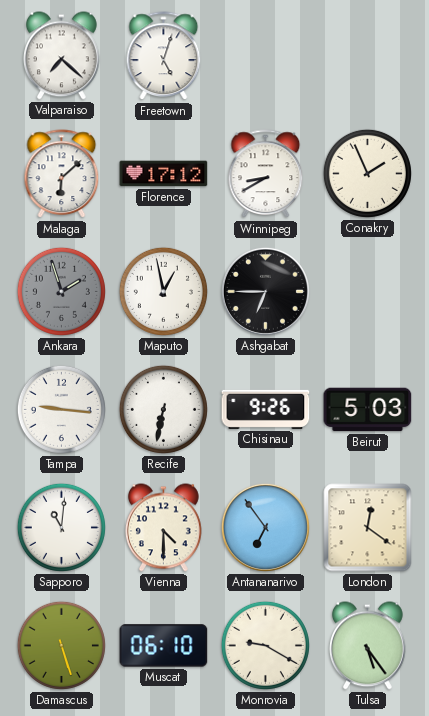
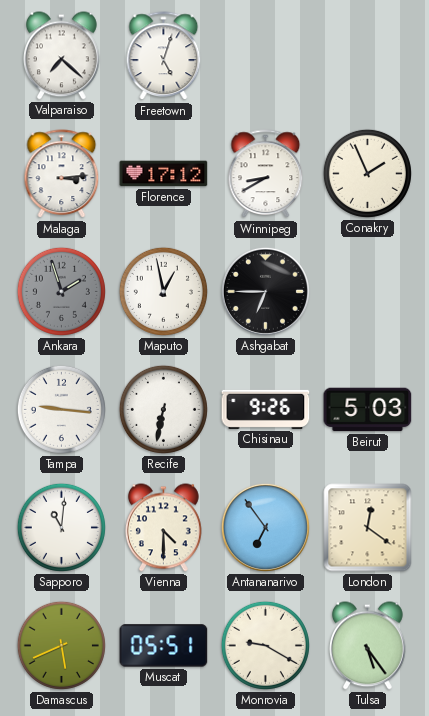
Malaga: 6:08 -> 3:14 (62, 174)
Damascus: 5:27 -> 5:41 (61, 645)
Muscat: 06:10 -> 05:51 (164, 646)
